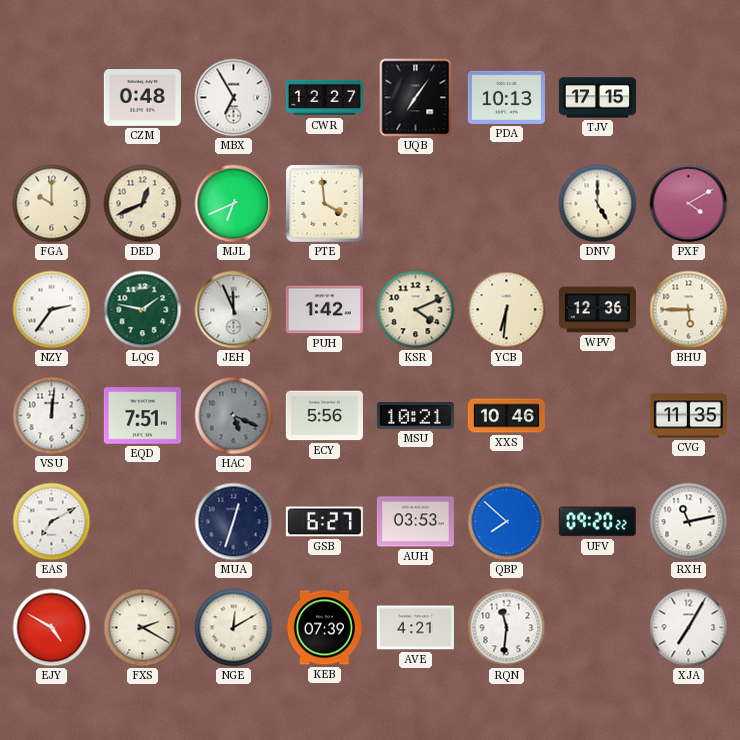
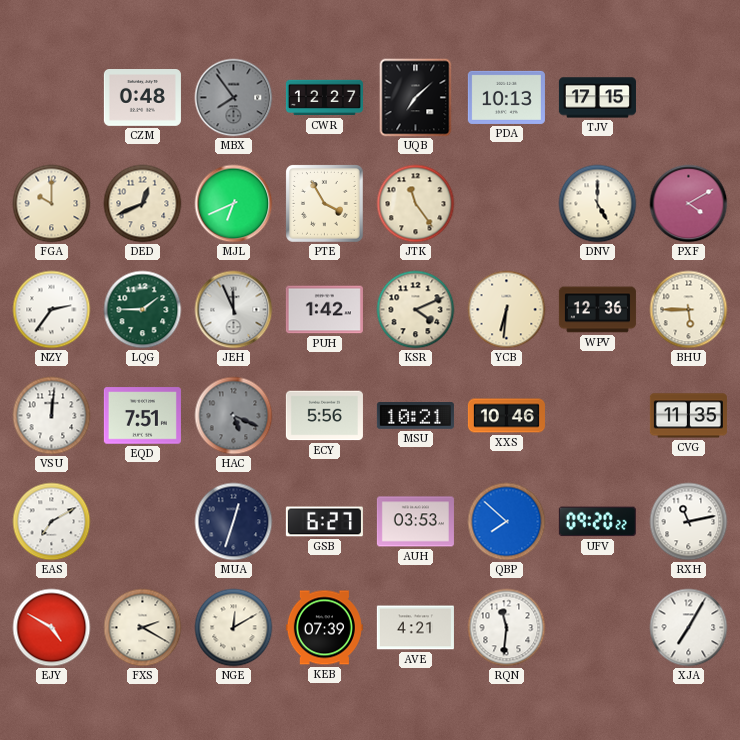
MBX: 6:55 -> 7:54 (234, 98)
MBX dial: white -> grey (234, 98)
UQB: 7:06 -> 7:08 (416, 98)
PTE: 3:59 -> 3:55 (325, 204)
JTK: none -> 11:24 (416, 204)
LQG: 1:47 -> 1:45 (143, 310)
